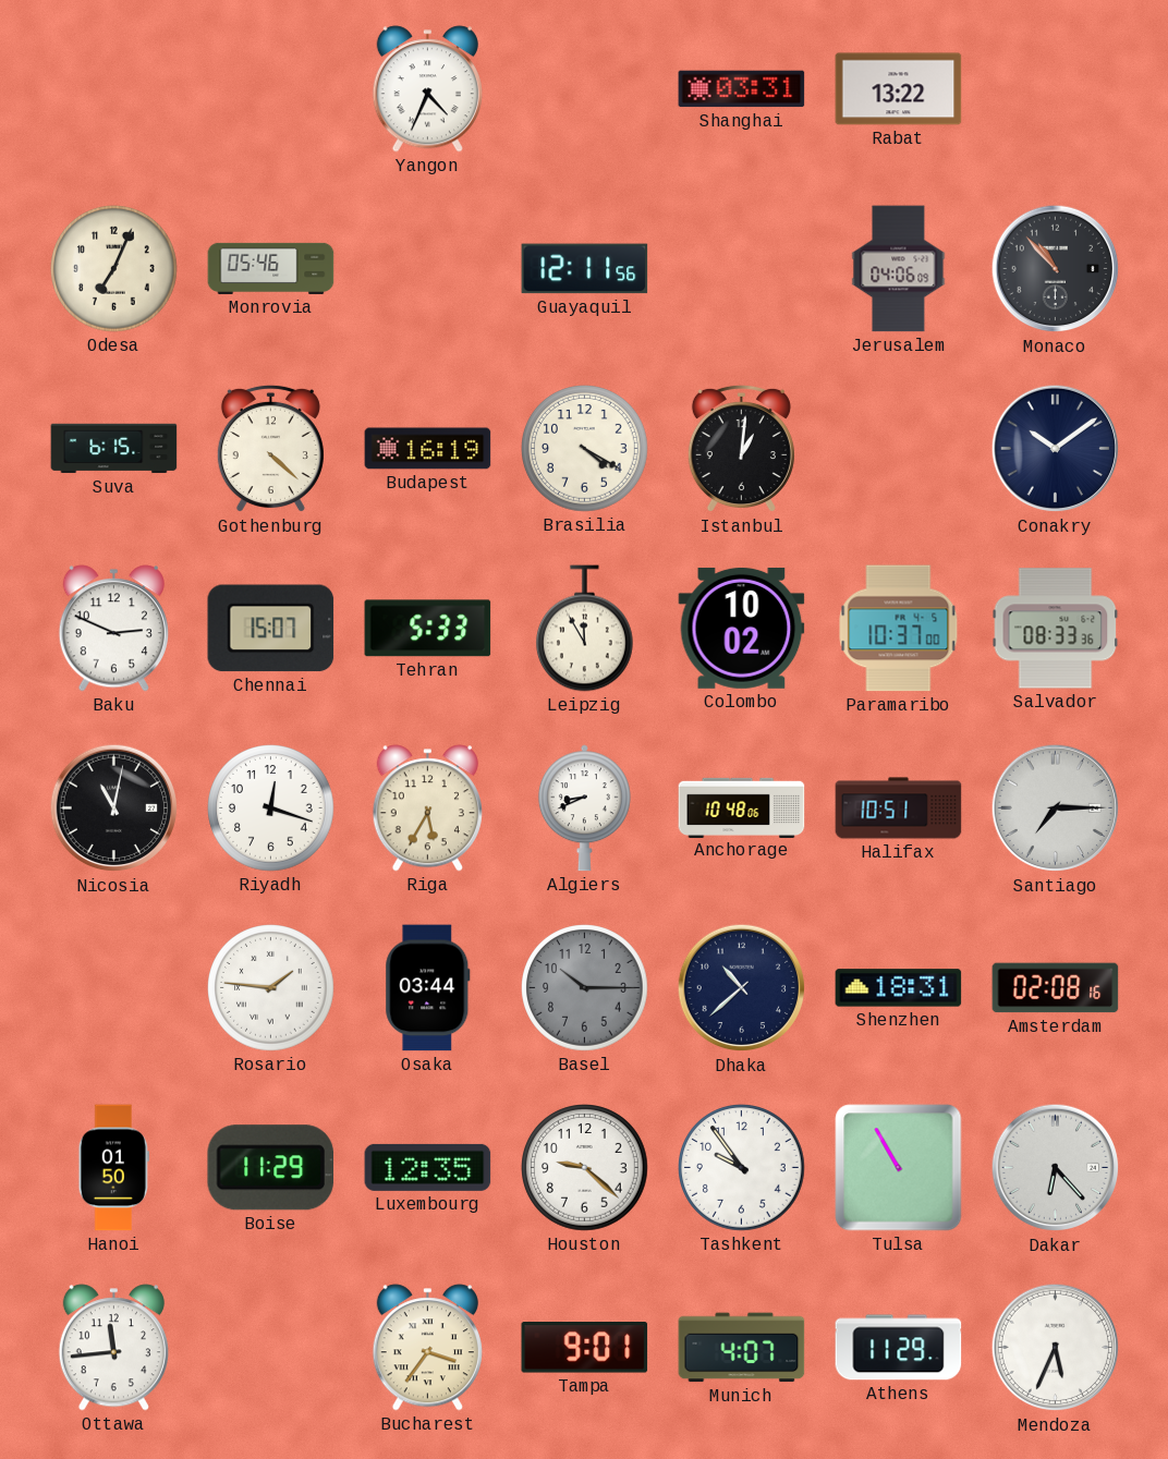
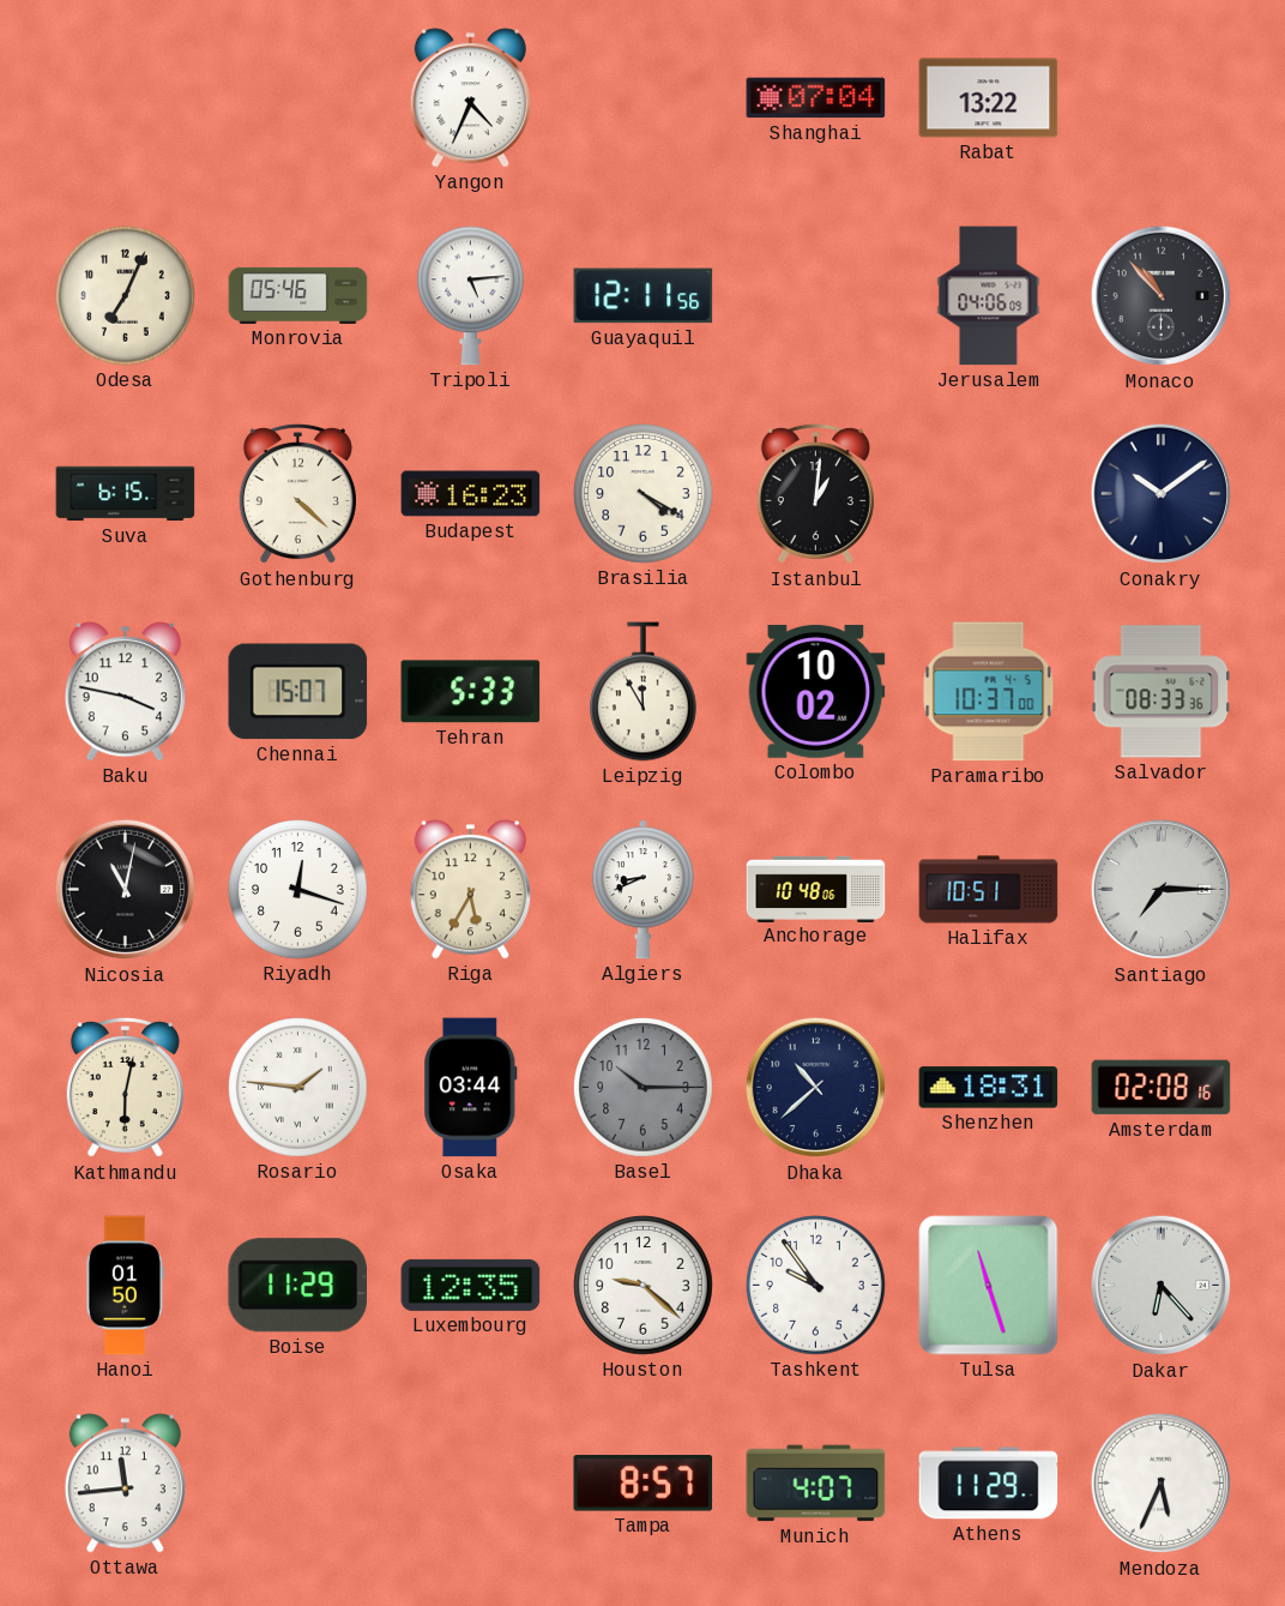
Shanghai: 03:31 -> 07:04 (816, 98)
Tripoli: none -> 5:14 (470, 296)
Budapest: 16:19 -> 16:23 (471, 494)
Baku: 2:49 -> 3:47 (125, 692)
Kathmandu: none -> 6:02 (125, 1088)
Tulsa: 10:55 -> 11:27 (989, 1286)
Bucharest: 3:36 -> none (427, 1348)
Tampa: 9:01 -> 8:57 (644, 1484)
